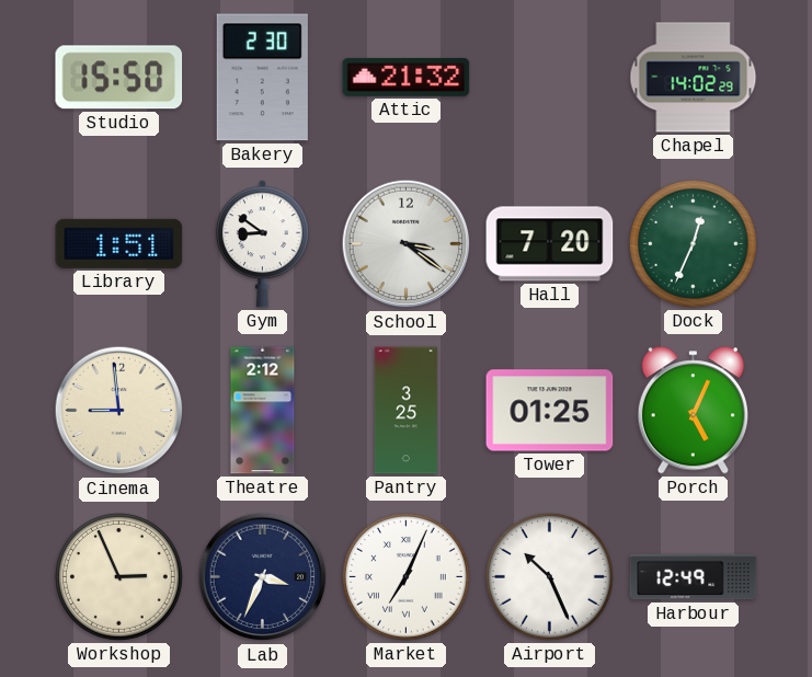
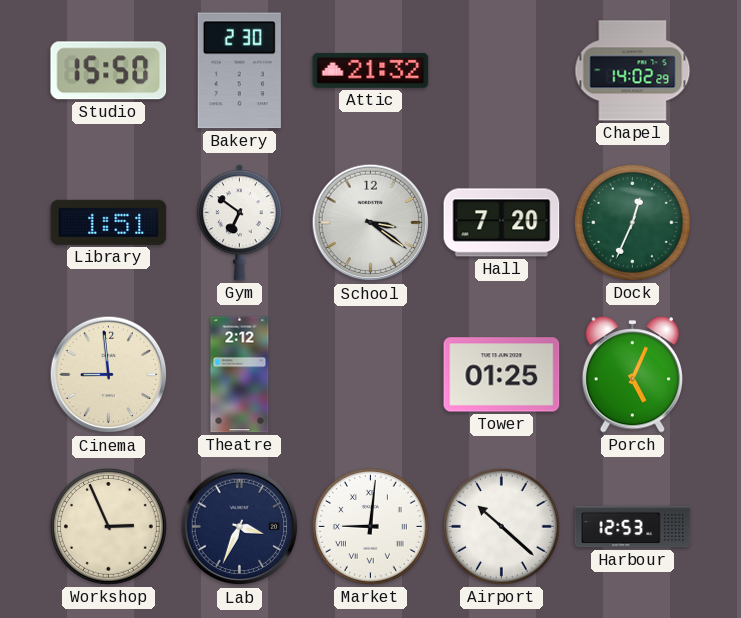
Gym: 8:51 -> 6:51 (239, 223)
Pantry: 3:25 -> none (405, 411)
Market: 7:04 -> 9:01 (370, 526)
Airport: 10:26 -> 10:22 (501, 526)
Harbour: 12:49 -> 12:53 (633, 527)
